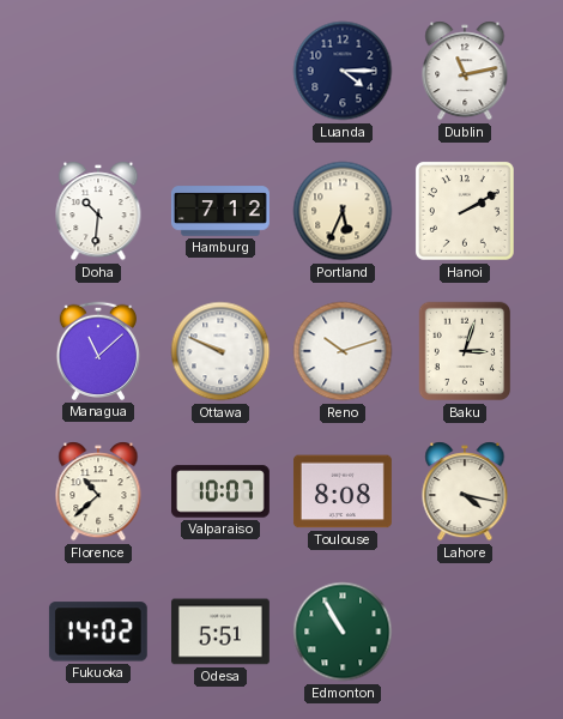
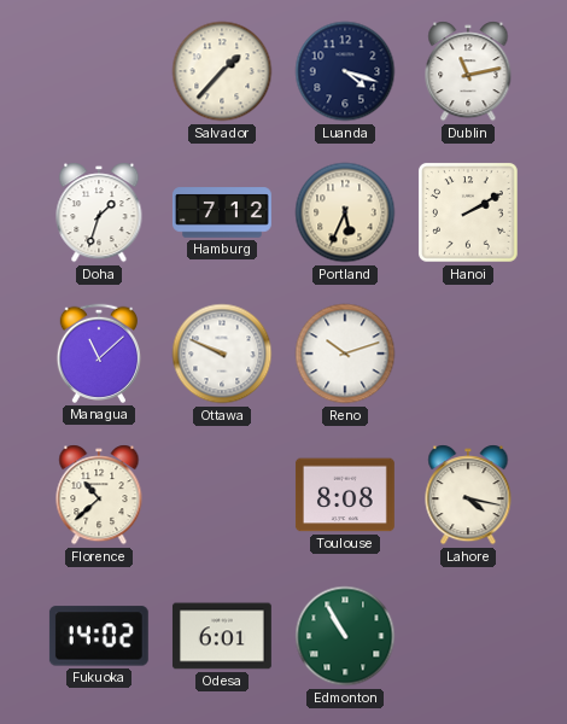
Salvador: none -> 1:37 (222, 71)
Luanda: 4:15 -> 4:18 (345, 71)
Doha: 10:31 -> 1:33 (99, 212)
Baku: 3:03 -> none (464, 351)
Valparaiso: 10:07 -> none (220, 491)
Odesa: 5:51 -> 6:01 (222, 636)
